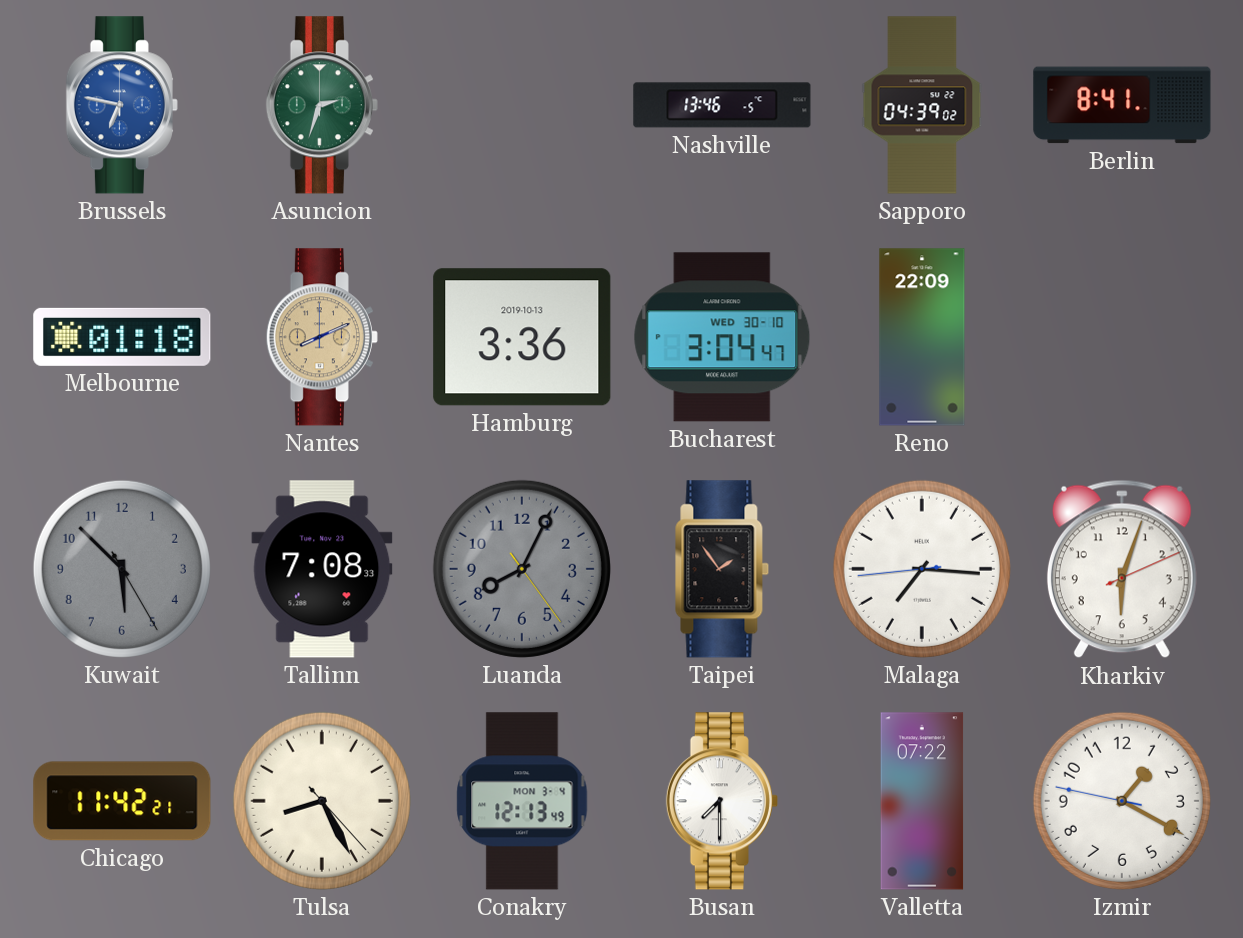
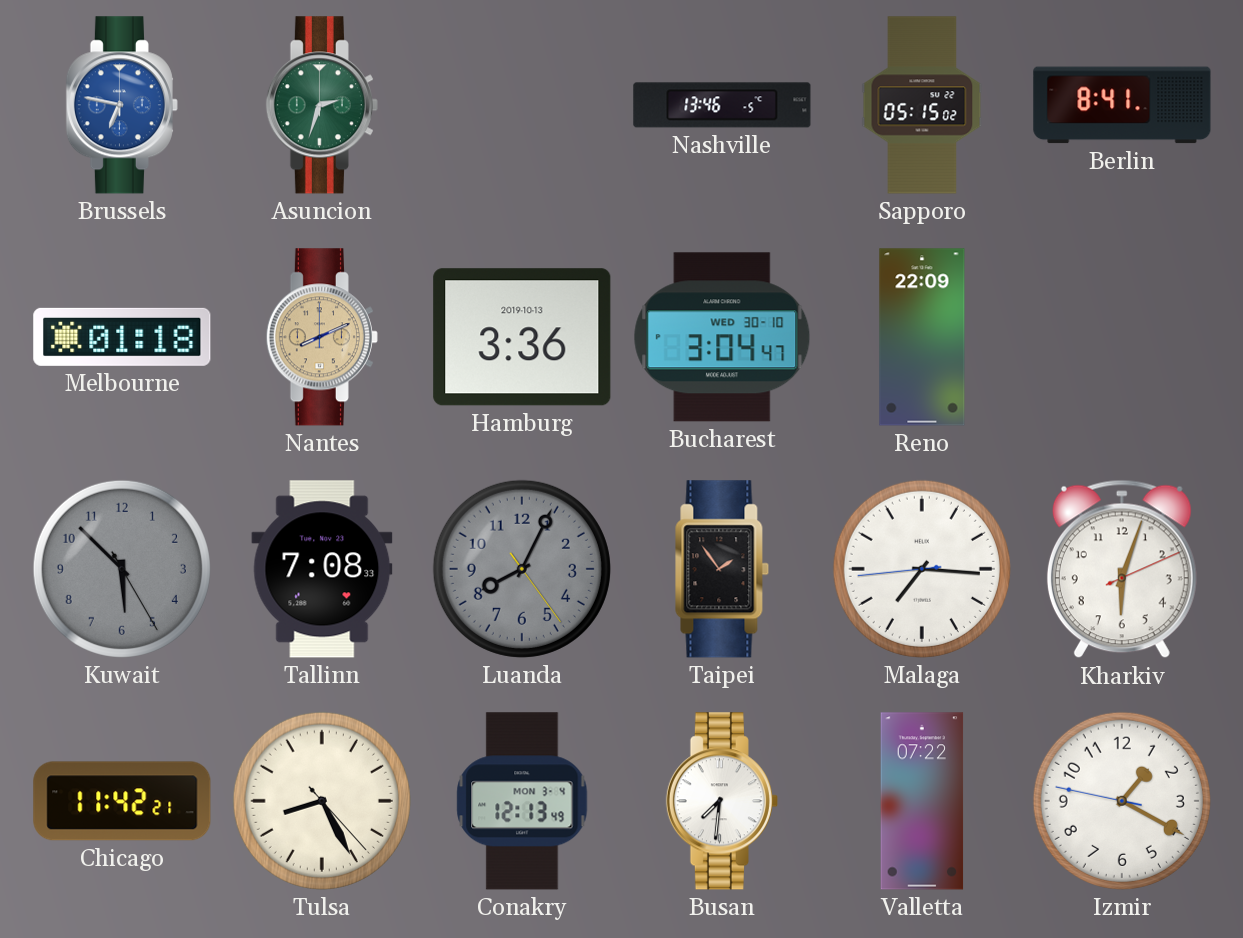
Sapporo: 04:39 -> 05:15 (922, 105)
Busan: 7:30 -> 7:31 (722, 801)
